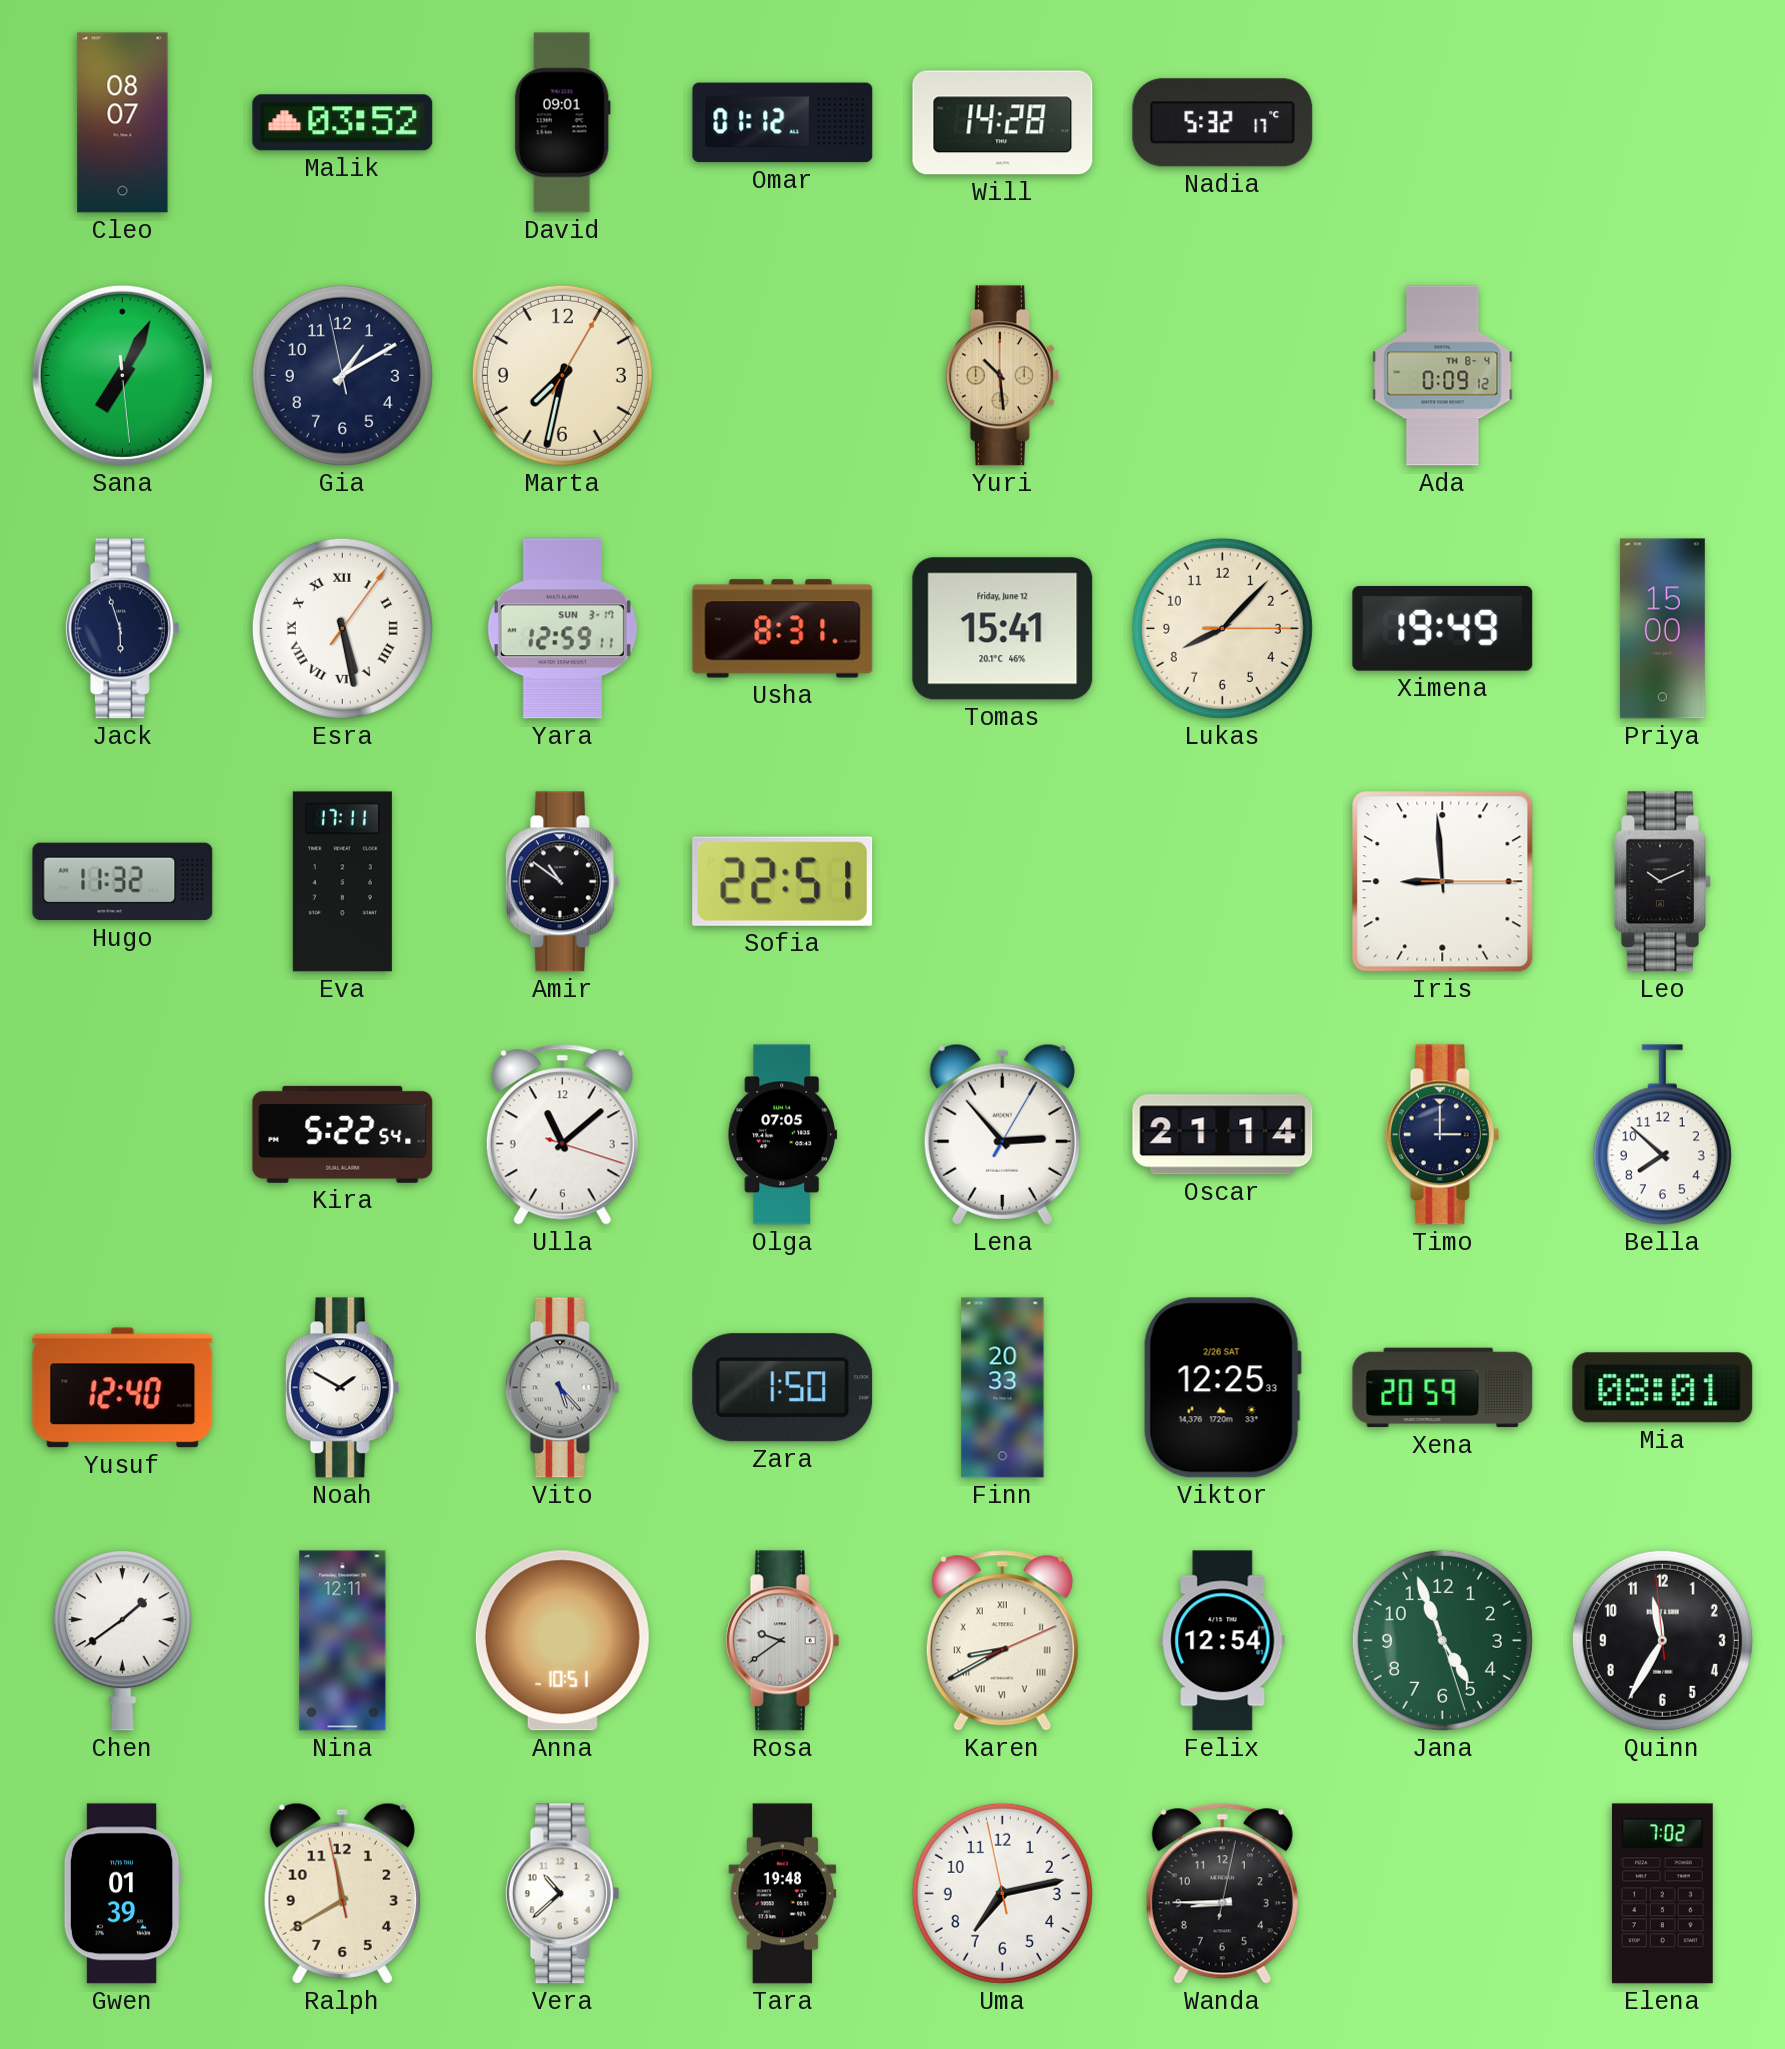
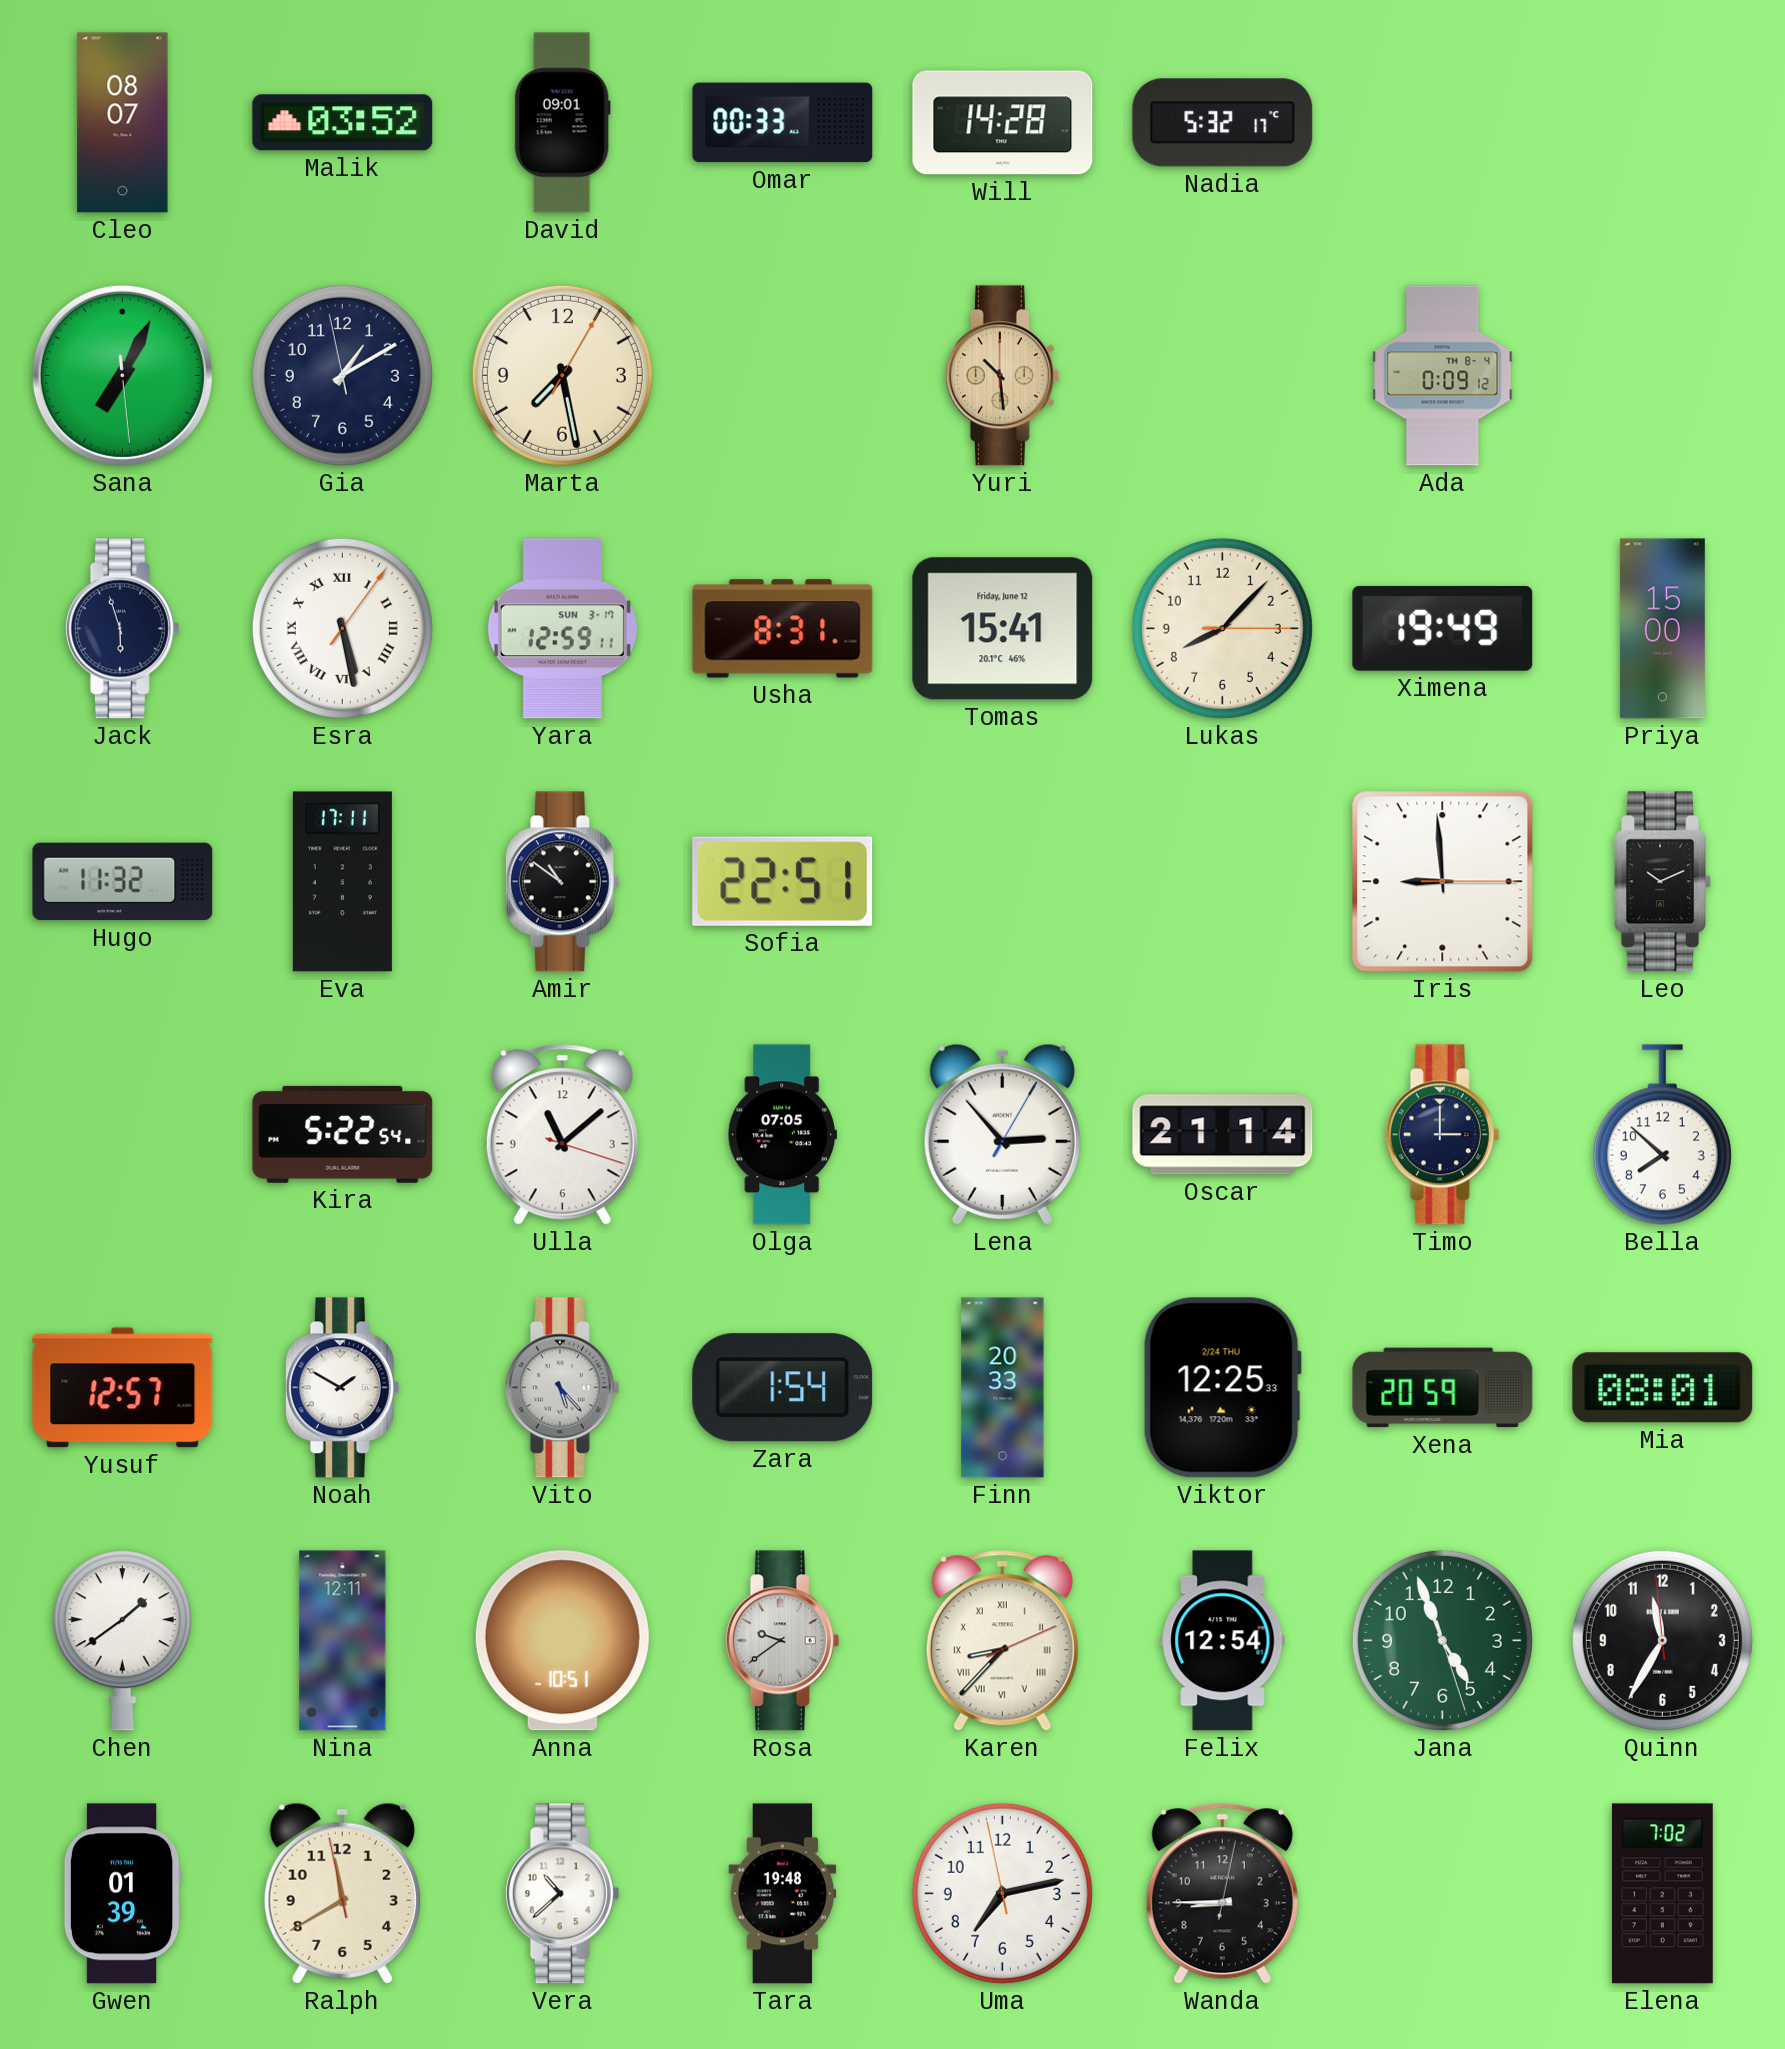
Omar: 01:12 -> 00:33 (783, 123)
Marta: 7:32 -> 7:28 (562, 375)
Yusuf: 12:40 -> 12:57 (123, 1388)
Zara: 1:50 -> 1:54 (783, 1388)
Viktor date: 2/26 SAT -> 2/24 THU (1222, 1388)
Karen: 8:40 -> 8:37 (1002, 1641)
